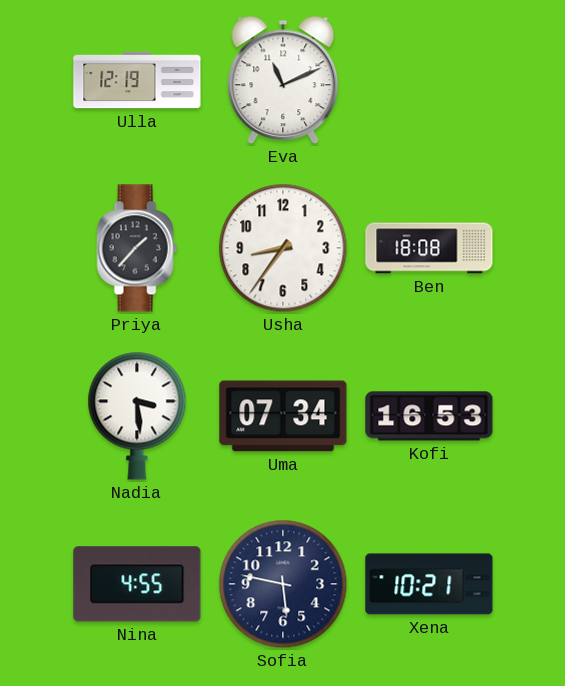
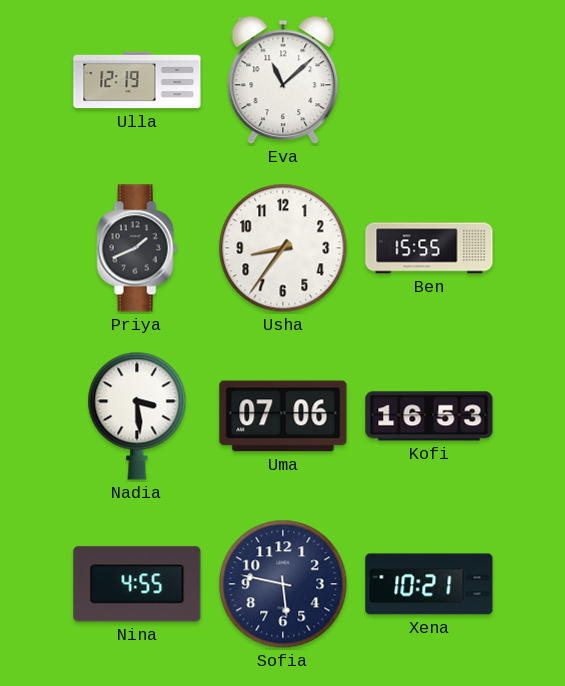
Eva: 11:11 -> 11:08 (283, 80)
Priya: 1:37 -> 1:41 (137, 248)
Ben: 18:08 -> 15:55 (429, 248)
Uma: 07:34 -> 07:06 (283, 416)
